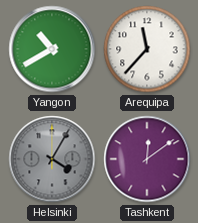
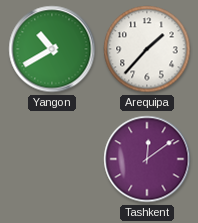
Arequipa: 11:37 -> 1:37 (147, 49)
Helsinki: 4:05 -> none (52, 159)
